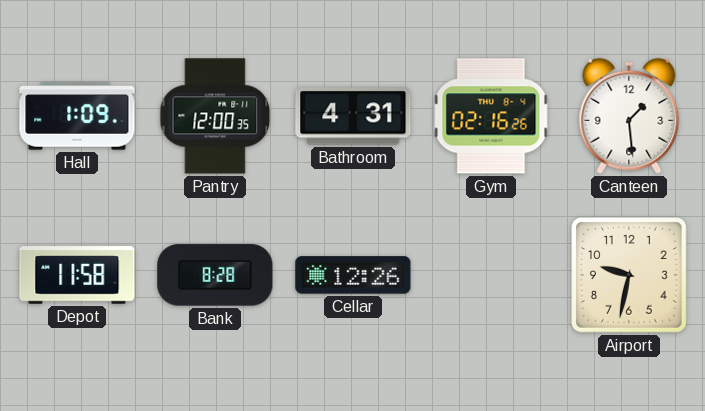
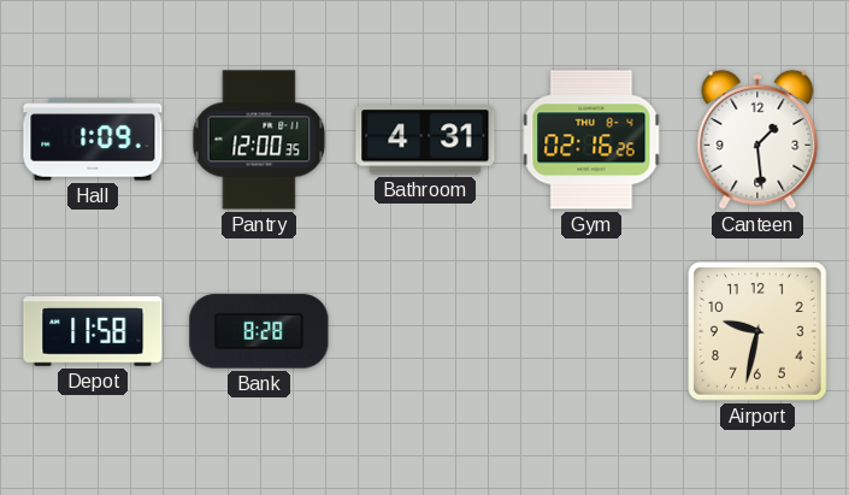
Cellar: 12:26 -> none (353, 275)
